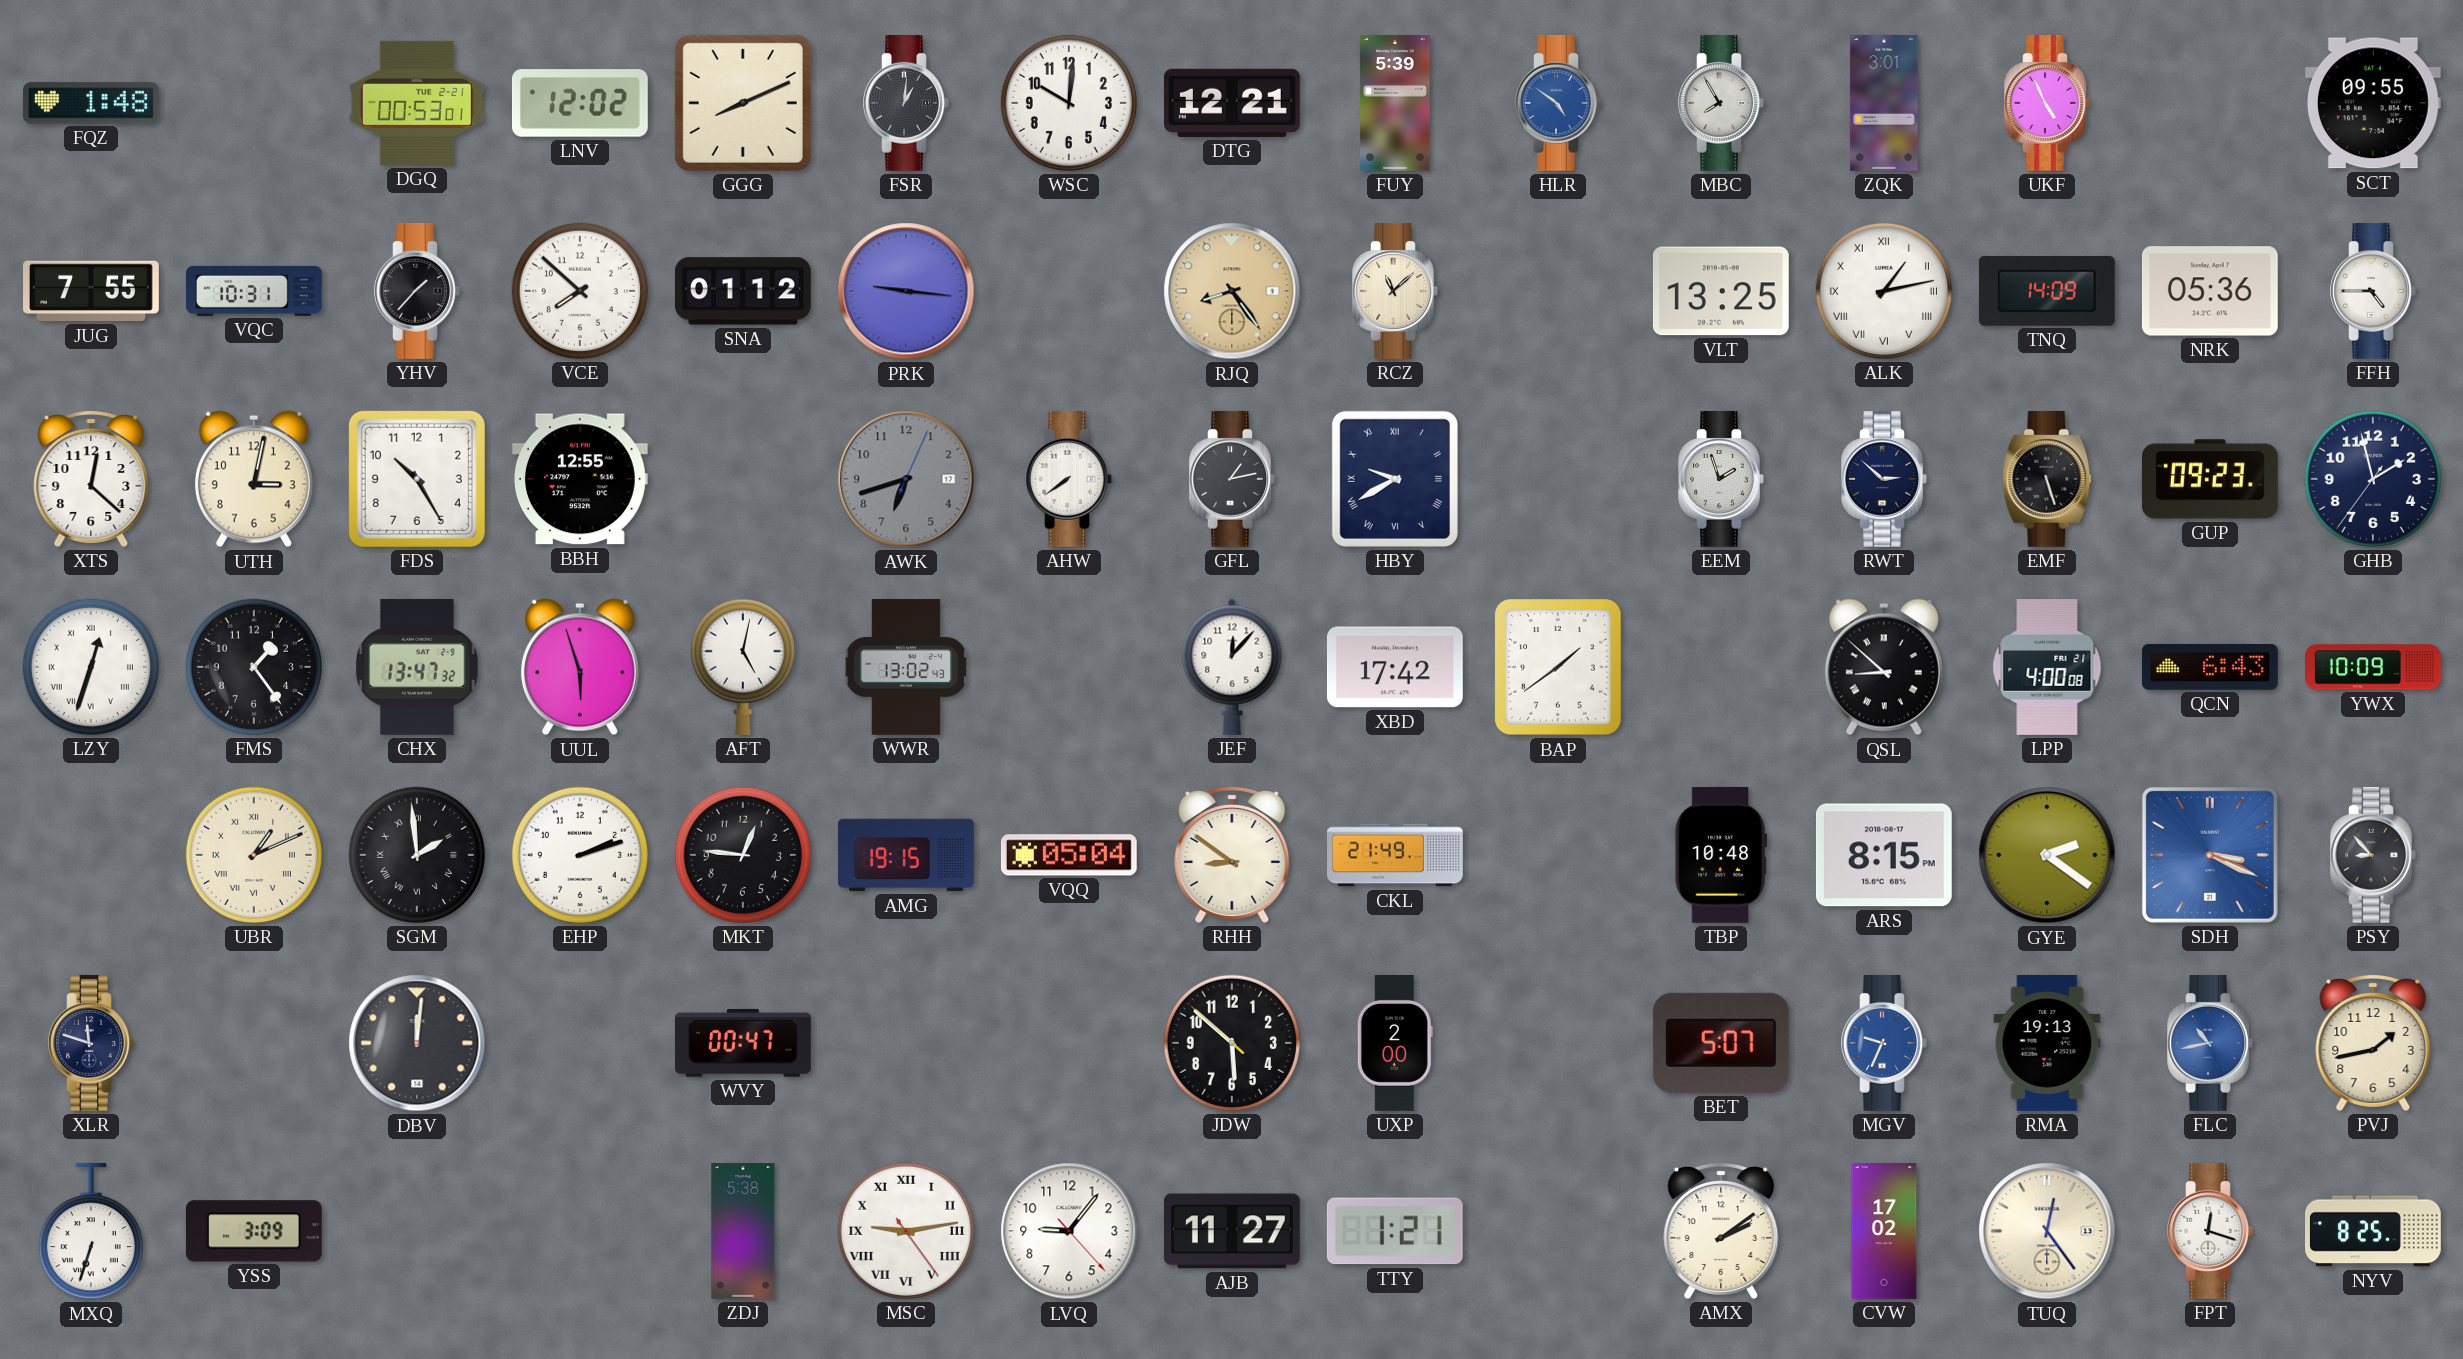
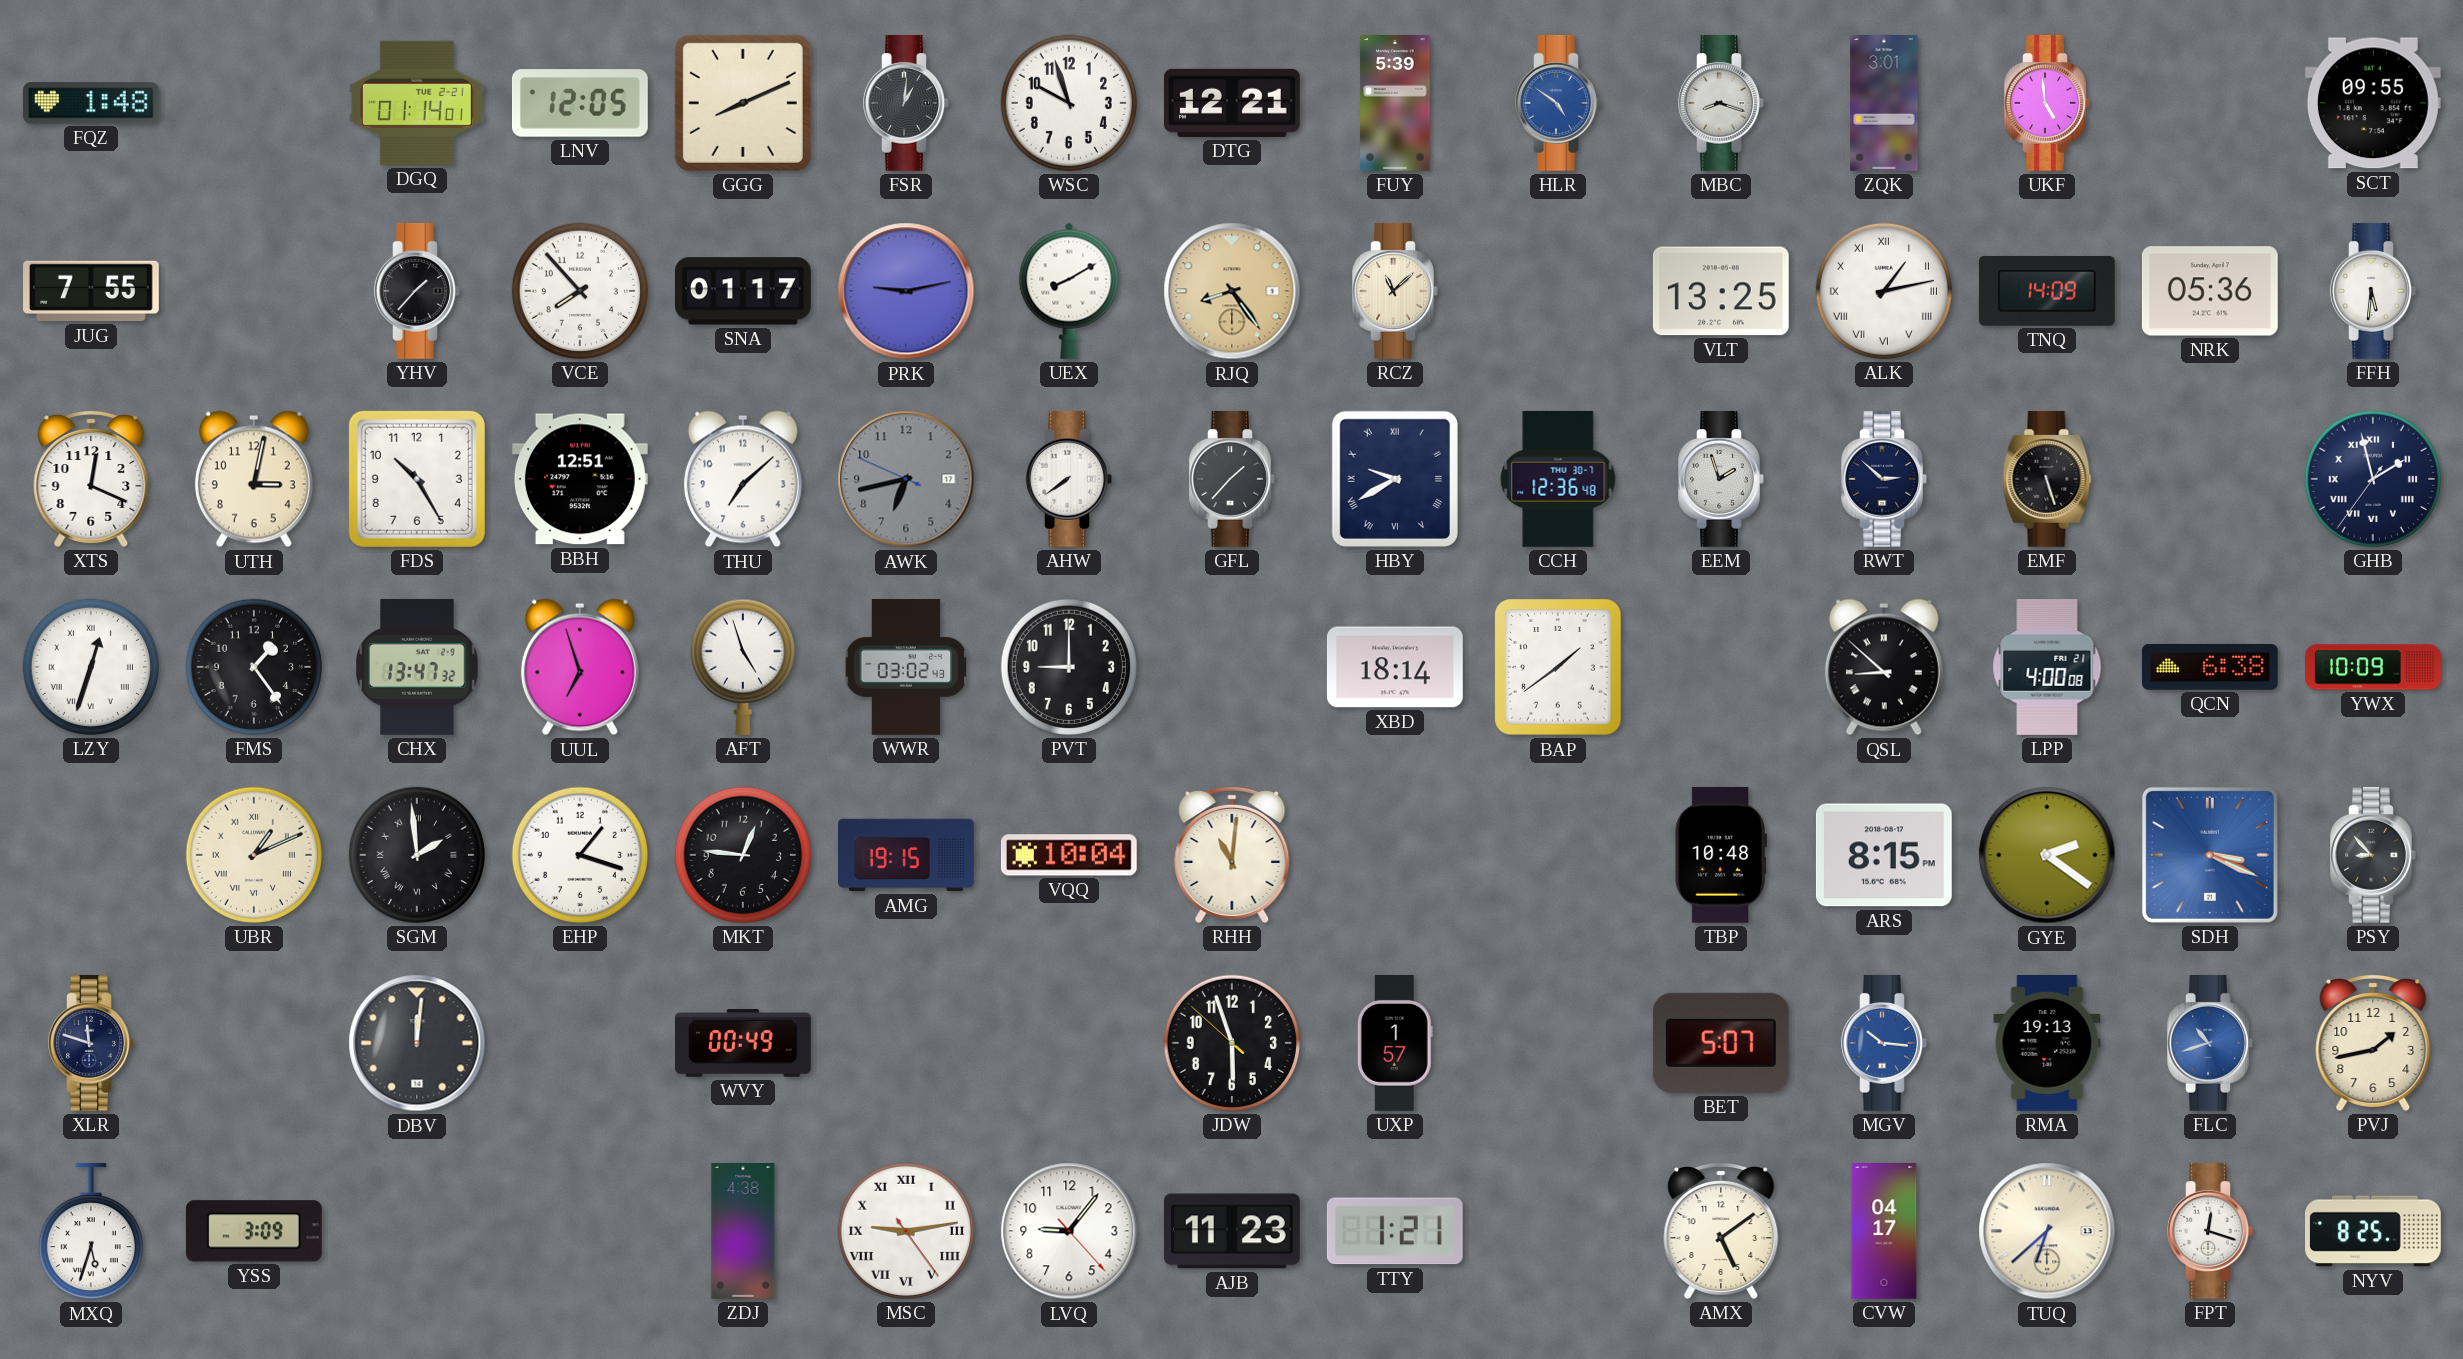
DGQ: 00:53 -> 01:14 (417, 103)
LNV: 12:02 -> 12:05 (580, 103)
WSC: 10:01 -> 9:57 (1069, 103)
MBC: 7:55 -> 8:18 (1721, 103)
UKF: 4:56 -> 4:59 (2047, 103)
VQC: 10:31 -> none (255, 291)
VCE: 7:52 -> 7:53 (580, 291)
SNA: 01:12 -> 01:17 (743, 291)
PRK: 9:16 -> 9:13 (906, 291)
UEX: none -> 8:10 (1069, 291)
FFH: 4:45 -> 5:31 (2373, 291)
XTS: 12:22 -> 12:19 (91, 478)
BBH: 12:55 -> 12:51 (580, 479)
THU: none -> 7:08 (743, 479)
AWK: 6:42:04 -> 6:42:49 (906, 479)
GFL: 1:13 -> 1:37 (1232, 479)
CCH: none -> 12:36 (1558, 479)
GUP: 09:23 -> none (2210, 479)
GHB numerals: Arabic -> Roman (2373, 479)
UUL: 5:57 -> 6:57 (580, 667)
AFT: 5:02 -> 4:57 (743, 667)
WWR: 13:02 -> 03:02 (906, 668)
PVT: none -> 9:00 (1069, 667)
JEF: 12:07 -> none (1232, 667)
XBD: 17:42 -> 18:14 (1395, 667)
QCN: 6:43 -> 6:38 (2210, 667)
EHP: 2:12 -> 1:18 (580, 855)
VQQ: 05:04 -> 10:04 (1069, 855)
RHH: 8:51 -> 11:01 (1232, 854)
CKL: 21:49 -> none (1395, 855)
WVY: 00:47 -> 00:49 (743, 1043)
JDW: 5:51 -> 5:56 (1232, 1043)
UXP: 2:00 -> 1:57 (1395, 1044)
MGV: 9:34 -> 10:16 (1884, 1043)
FLC: 10:43 -> 10:42 (2210, 1043)
MXQ: 6:33 -> 5:33 (91, 1231)
ZDJ: 5:38 -> 4:38 (743, 1232)
AJB: 11:27 -> 11:23 (1232, 1231)
AMX: 2:09 -> 5:09 (1721, 1230)
CVW: 17:02 -> 04:17 (1884, 1232)
TUQ: 12:24 -> 6:38 (2047, 1231)
